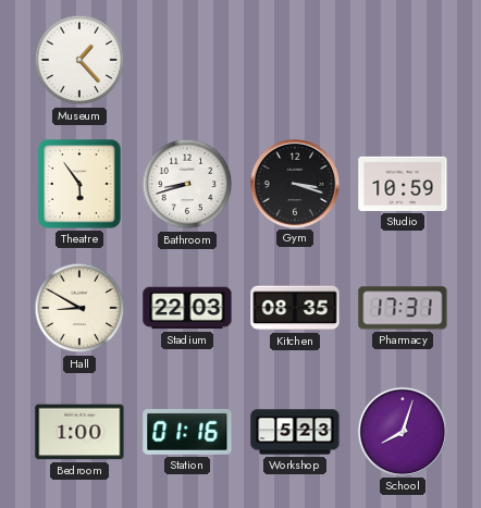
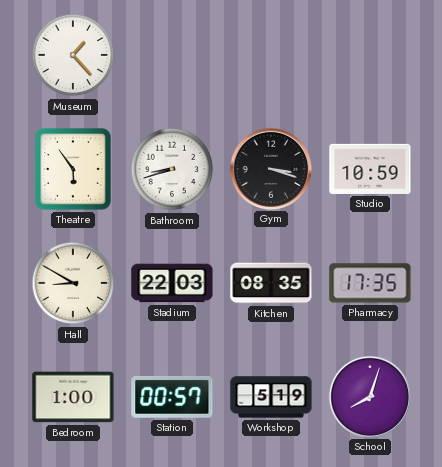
Pharmacy: 17:31 -> 17:35 (370, 283)
Station: 01:16 -> 00:57 (172, 397)
Workshop: 5:23 -> 5:19 (271, 397)
